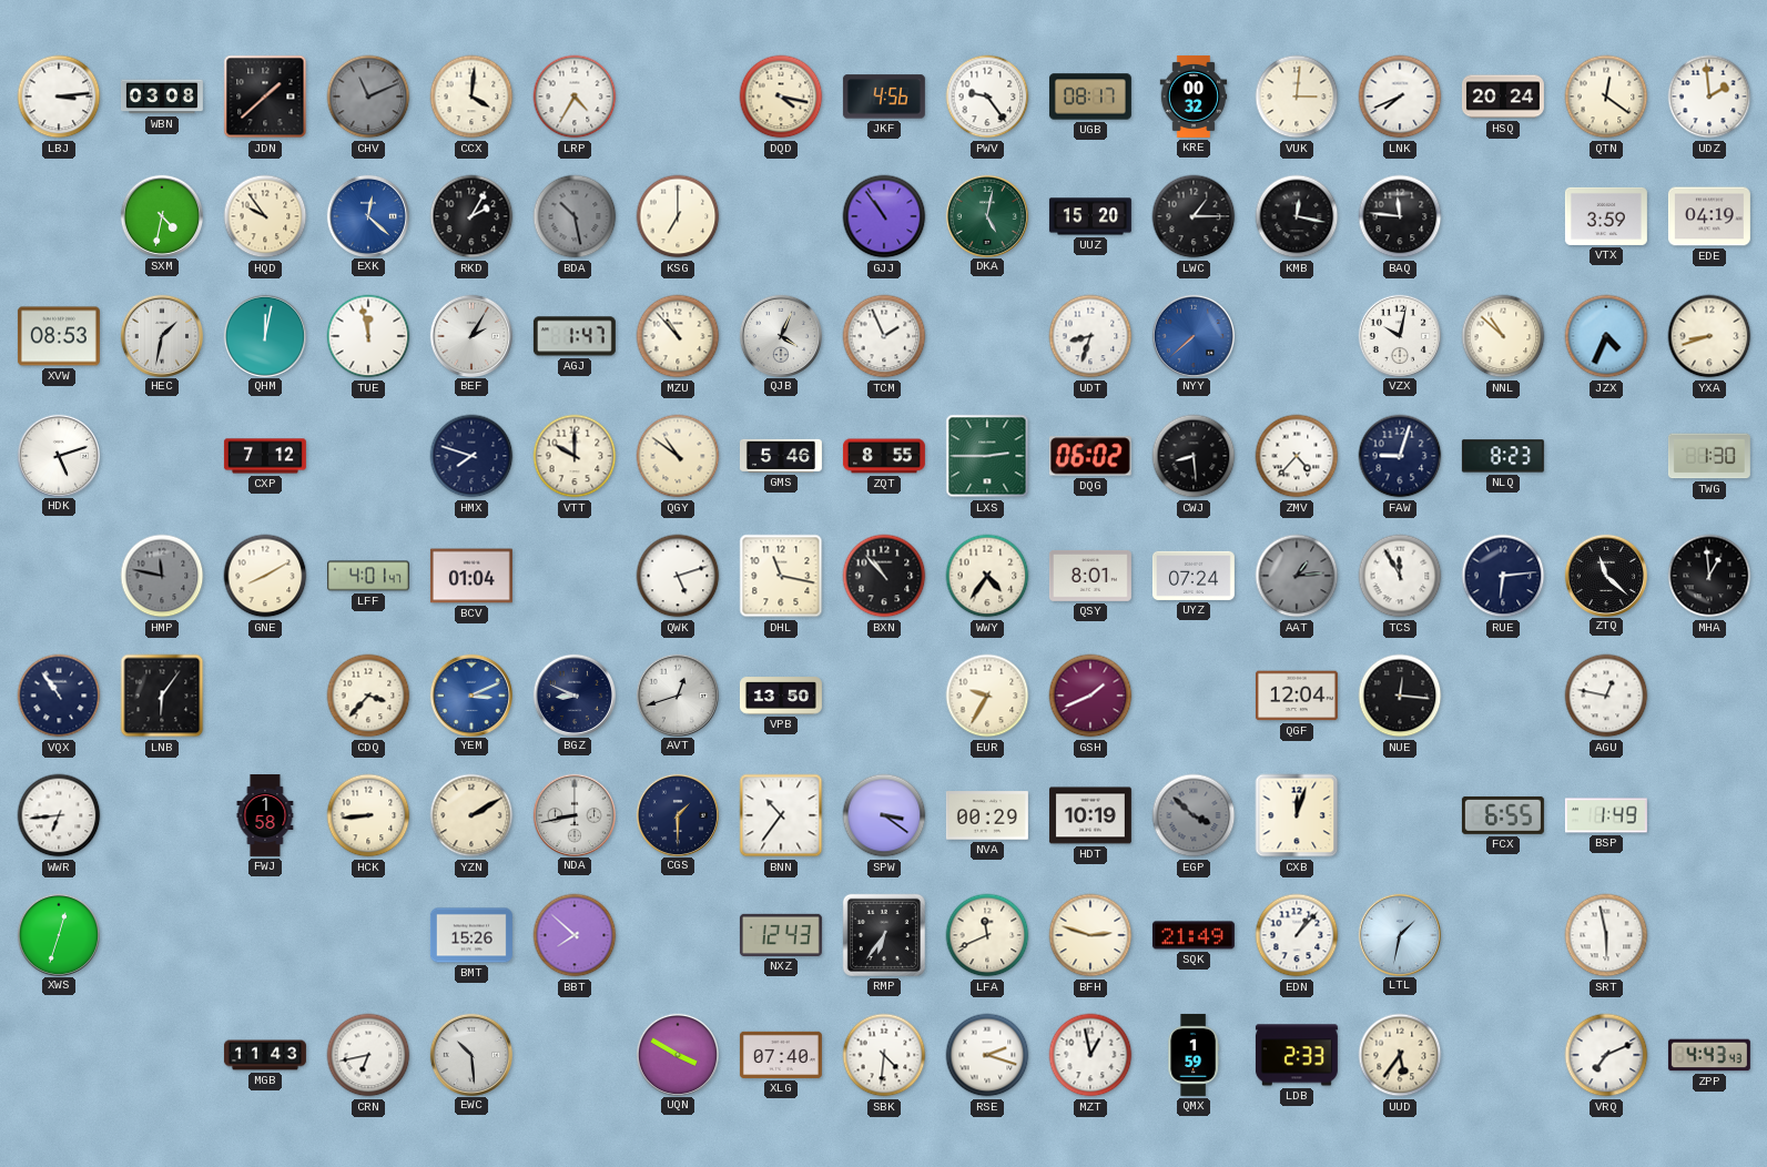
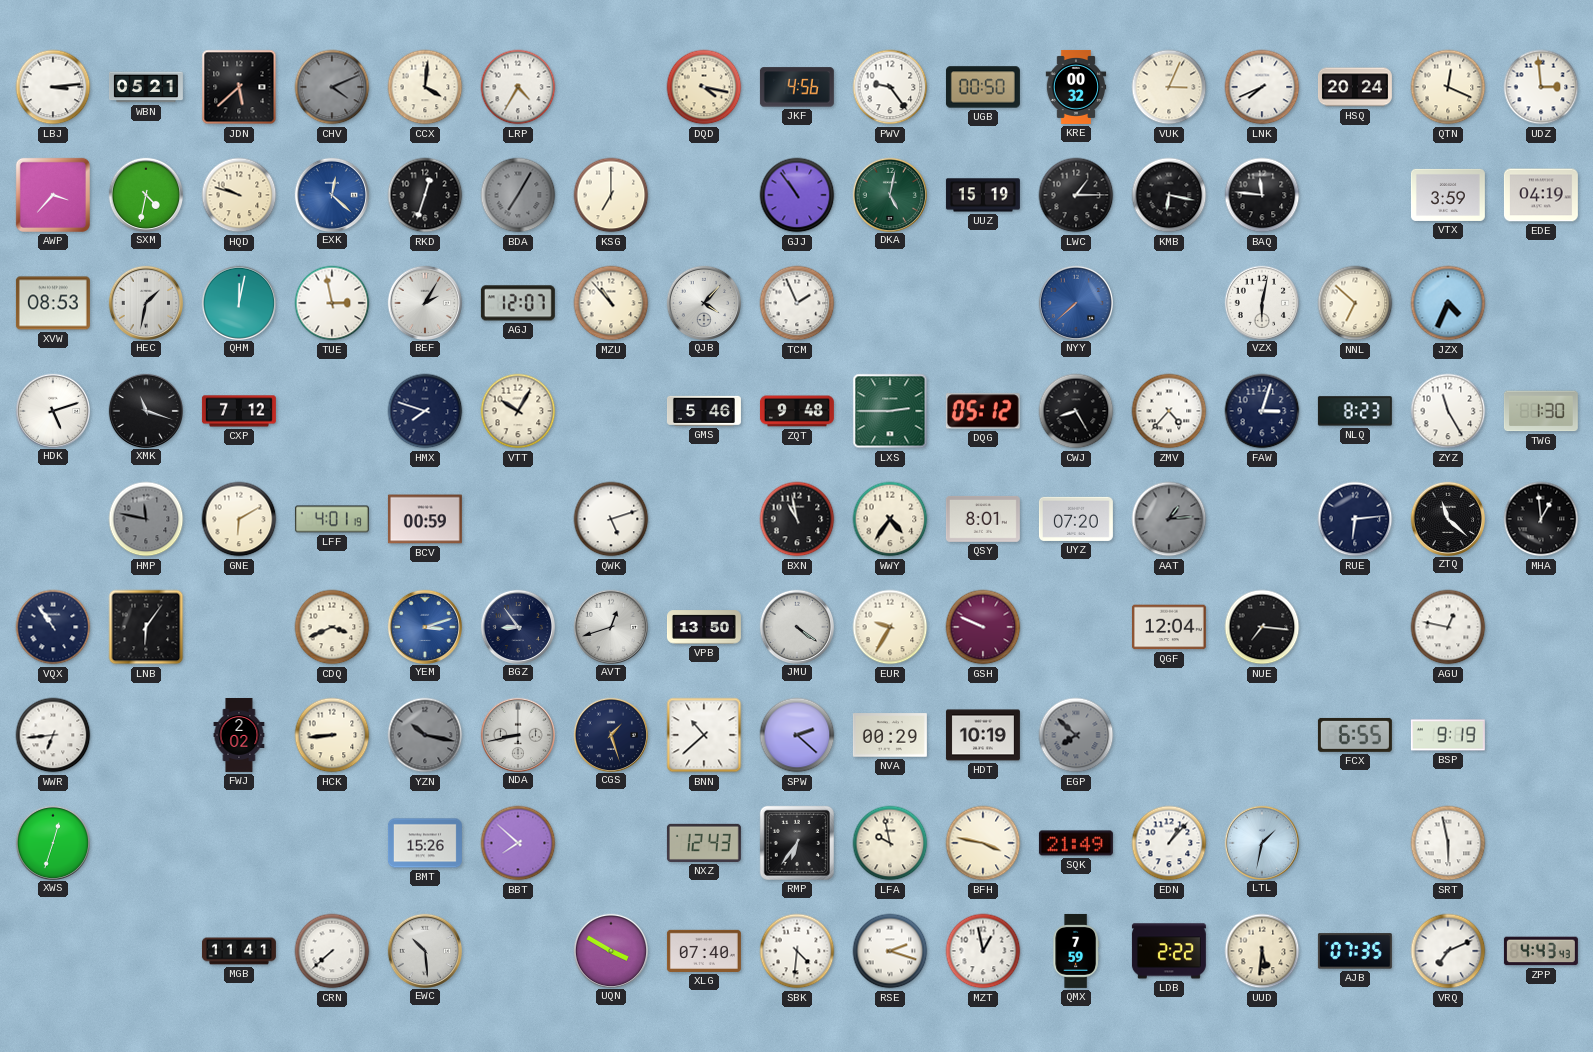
WBN: 03:08 -> 05:21 (146, 87)
JDN: 1:38 -> 5:38 (239, 87)
CHV: 11:11 -> 4:11 (332, 87)
UGB: 08:17 -> 00:50 (983, 87)
VUK: 3:01 -> 3:04 (1169, 87)
QTN: 12:21 -> 12:19 (1448, 87)
UDZ: 1:59 -> 2:59 (1541, 87)
AWP: none -> 3:37 (53, 195)
HQD: 9:54 -> 9:48 (239, 195)
RKD: 2:05 -> 12:33 (425, 195)
BDA: 10:28 -> 7:05 (518, 195)
UUZ: 15:20 -> 15:19 (983, 195)
KMB: 12:17 -> 6:17 (1169, 195)
TUE: 11:58 -> 2:58 (332, 303)
AGJ: 1:47 -> 12:07 (518, 303)
QJB: 4:04 -> 4:07 (703, 302)
UDT: 8:33 -> none (1090, 336)
VZX: 10:02 -> 6:02 (1261, 302)
NNL: 10:52 -> 6:52 (1355, 303)
YXA: 8:42 -> none (1709, 336)
XMK: none -> 11:18 (145, 410)
VTT: 10:00 -> 10:05 (518, 411)
QGY: 10:51 -> none (678, 456)
ZQT: 8:55 -> 9:48 (797, 411)
DQG: 06:02 -> 05:12 (983, 411)
CWJ: 8:29 -> 8:25 (1076, 411)
FAW: 9:03 -> 3:03 (1262, 411)
ZYZ: none -> 11:25 (1448, 411)
GNE: 8:10 -> 6:10 (239, 519)
LFF: 4:01:47 -> 4:01:19 (332, 519)
BCV: 01:04 -> 00:59 (425, 519)
DHL: 11:17 -> none (781, 576)
BXN: 10:53 -> 10:58 (797, 519)
UYZ: 07:24 -> 07:20 (1076, 519)
TCS: 11:55 -> none (1400, 576)
CDQ: 3:37 -> 3:41 (332, 627)
YEM: 3:11 -> 3:12 (424, 626)
BGZ: 8:49 -> 8:54 (517, 626)
JMU: none -> 4:21 (796, 626)
GSH: 1:41 -> 9:49 (983, 627)
NUE: 12:16 -> 7:16 (1262, 627)
FWJ: 1:58 -> 2:02 (239, 736)
YZN: 2:10 -> 10:17 (425, 735)
YZN dial: cream -> grey (425, 735)
CGS: 1:30 -> 1:27 (610, 734)
BNN: 10:36 -> 10:38 (704, 735)
SPW: 3:21 -> 2:22 (797, 735)
EGP: 3:52 -> 7:52 (1076, 735)
CXB: 12:03 -> none (1297, 815)
BSP: 1:49 -> 9:19 (1448, 735)
LFA: 11:41 -> 9:58 (890, 843)
BFH: 2:48 -> 3:47 (983, 843)
MGB: 11:43 -> 11:41 (239, 951)
CRN: 6:43 -> 7:38 (332, 951)
QMX: 1:59 -> 7:59 (1076, 951)
LDB: 2:33 -> 2:22 (1169, 951)
UUD: 5:36 -> 5:31 (1262, 951)
AJB: none -> 07:35 (1355, 951)
